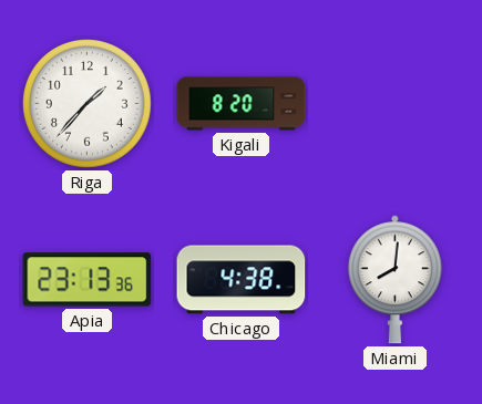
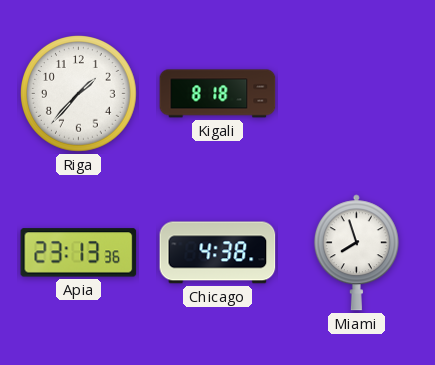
Kigali: 8:20 -> 8:18 (218, 94)
Miami: 8:01 -> 7:57 (356, 253)
